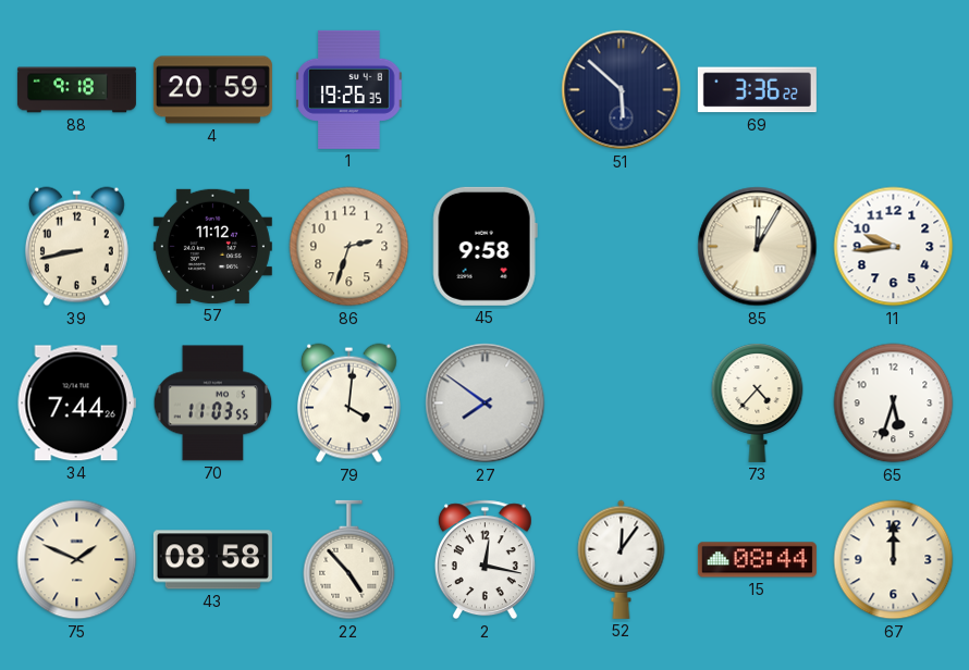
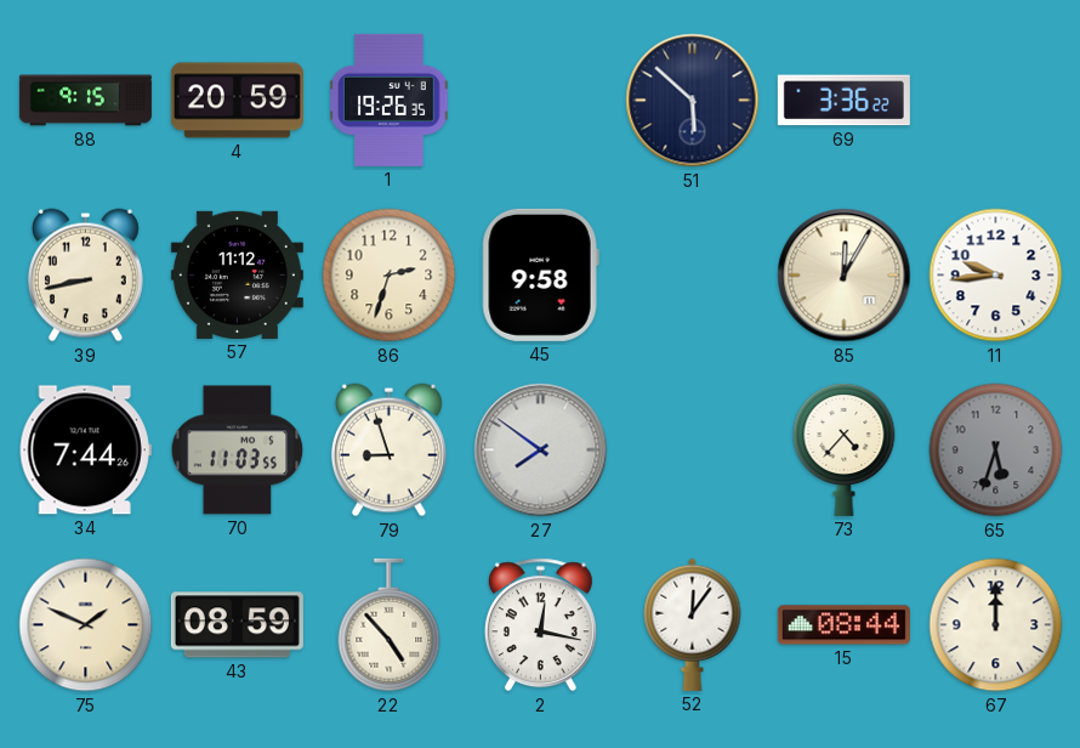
88: 9:18 -> 9:15 (85, 101)
79: 4:01 -> 8:57 (388, 450)
65 dial: white -> grey (996, 450)
43: 08:58 -> 08:59 (237, 625)
